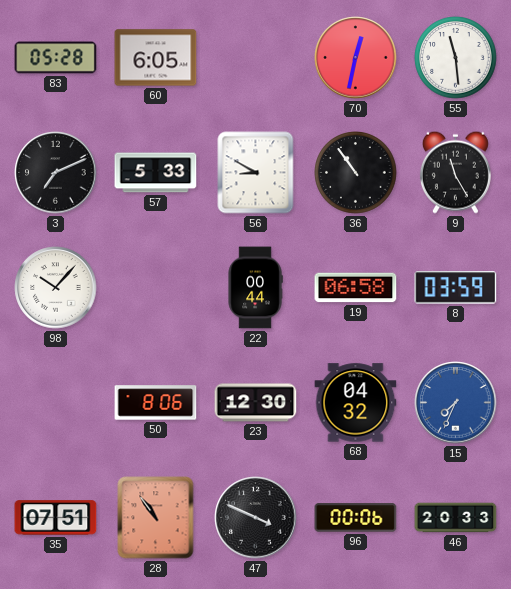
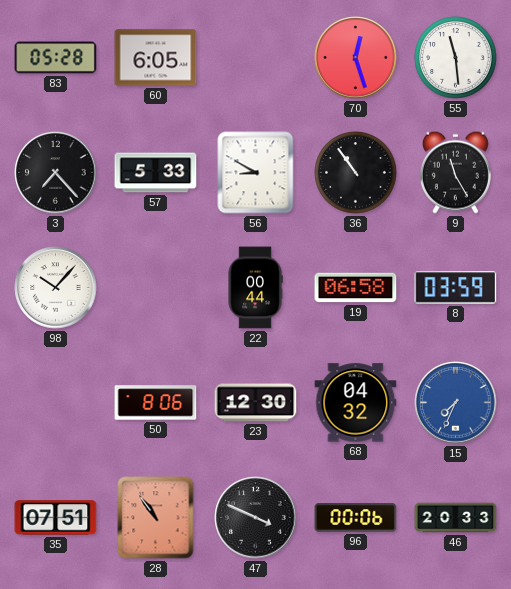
70: 12:32 -> 12:27 (356, 58)
3: 7:11 -> 7:23 (56, 173)
